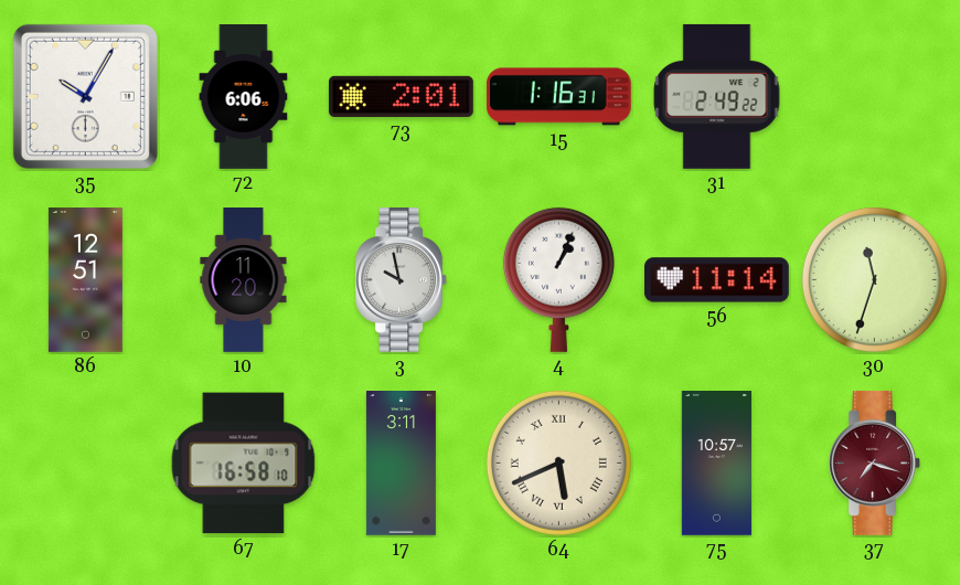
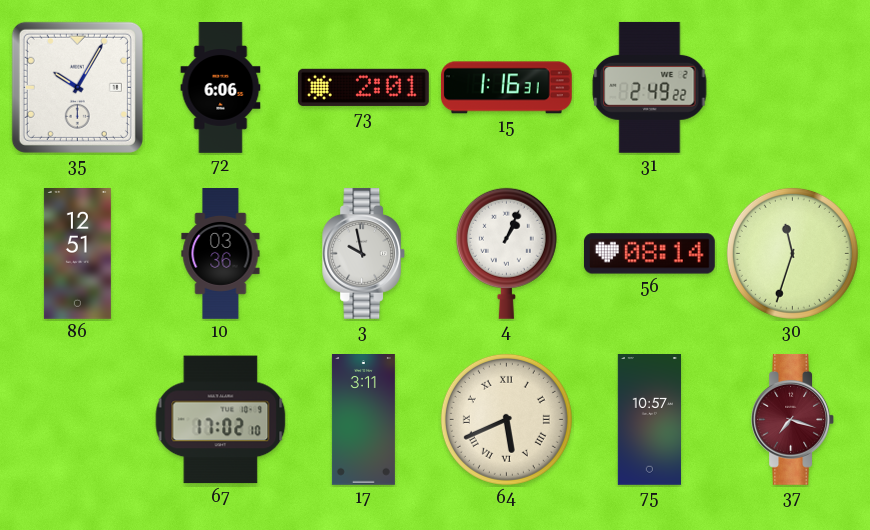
10: 11:20 -> 03:36 (221, 254)
56: 11:14 -> 08:14 (649, 254)
67: 16:58 -> 17:02 (221, 420)
